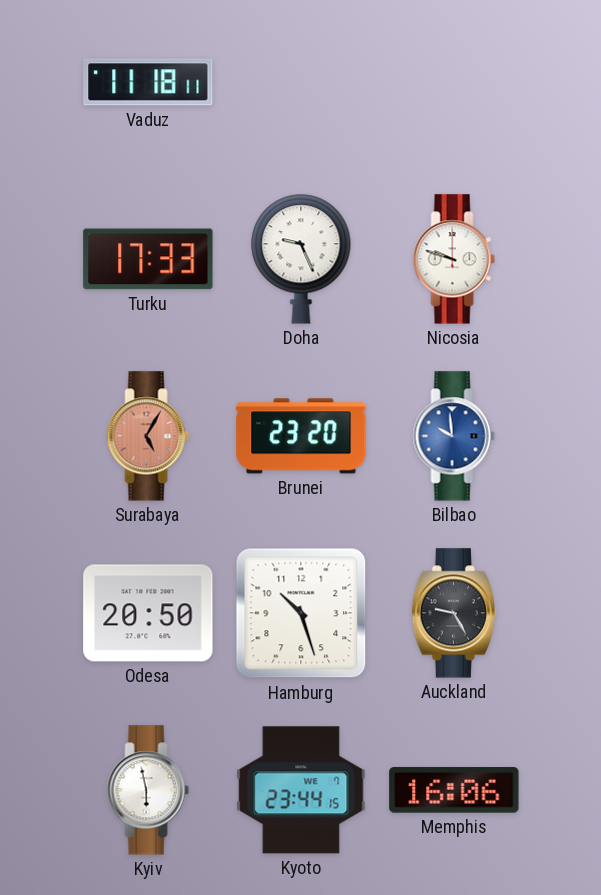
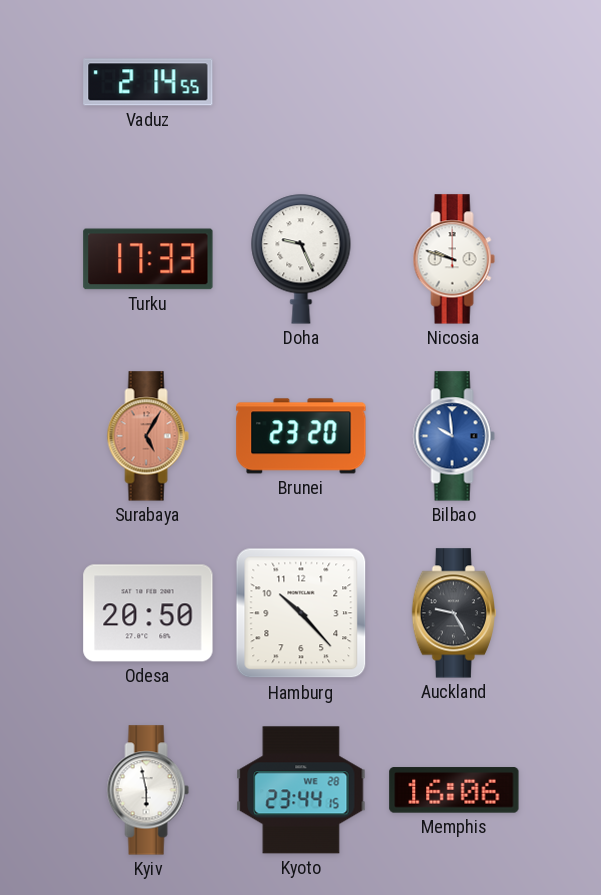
Vaduz: 11:18 -> 2:14 (148, 82)
Hamburg: 10:27 -> 10:23 (301, 613)
Kyoto date: WE 7 -> WE 28 (301, 790)
